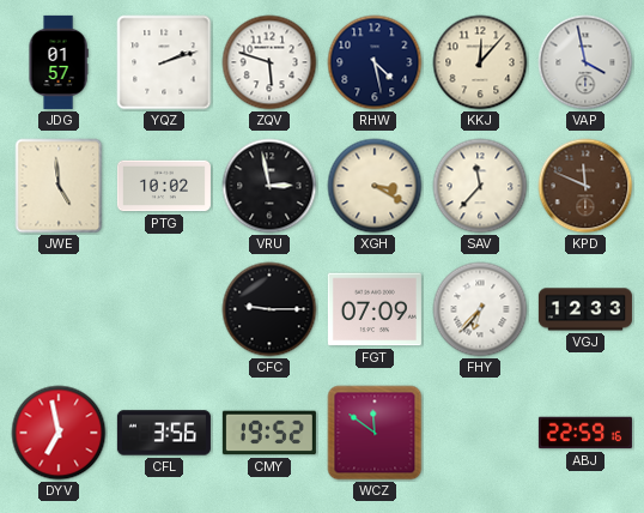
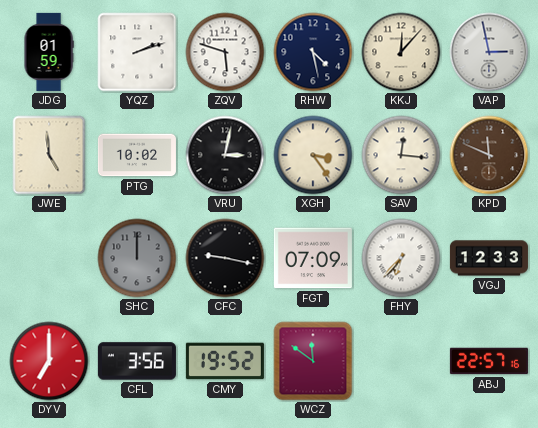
JDG: 01:57 -> 01:59 (49, 52)
VAP: 3:58 -> 2:58 (489, 52)
VRU: 2:58 -> 3:02 (225, 155)
XGH: 3:20 -> 3:24 (313, 155)
SAV: 11:37 -> 12:16 (401, 155)
SHC: none -> 12:00 (137, 258)
CFC: 9:15 -> 9:17 (225, 258)
DYV: 6:58 -> 7:00 (49, 361)
ABJ: 22:59 -> 22:57 (489, 361)
